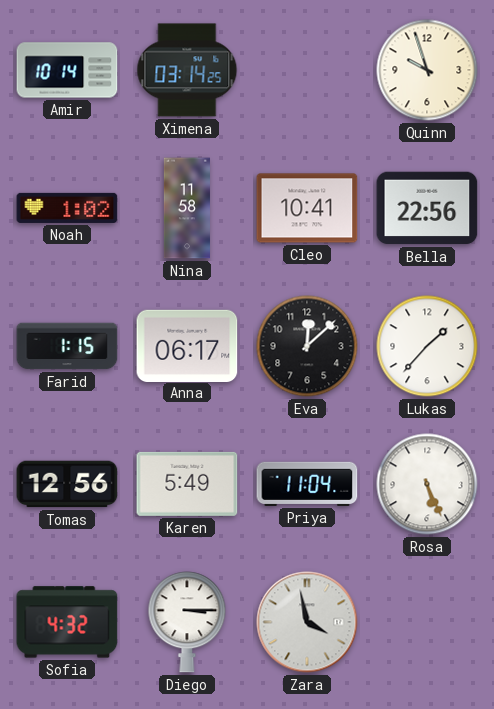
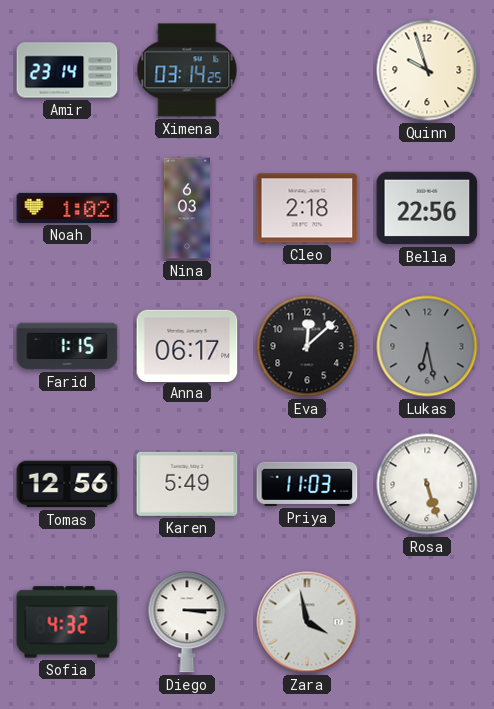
Amir: 10:14 -> 23:14 (67, 70)
Nina: 11:58 -> 6:03 (187, 208)
Cleo: 10:41 -> 2:18 (307, 208)
Lukas: 1:37 -> 6:28 (427, 346)
Lukas dial: white -> grey (427, 346)
Priya: 11:04 -> 11:03 (307, 484)
Rosa: 5:26 -> 5:27 (427, 484)
